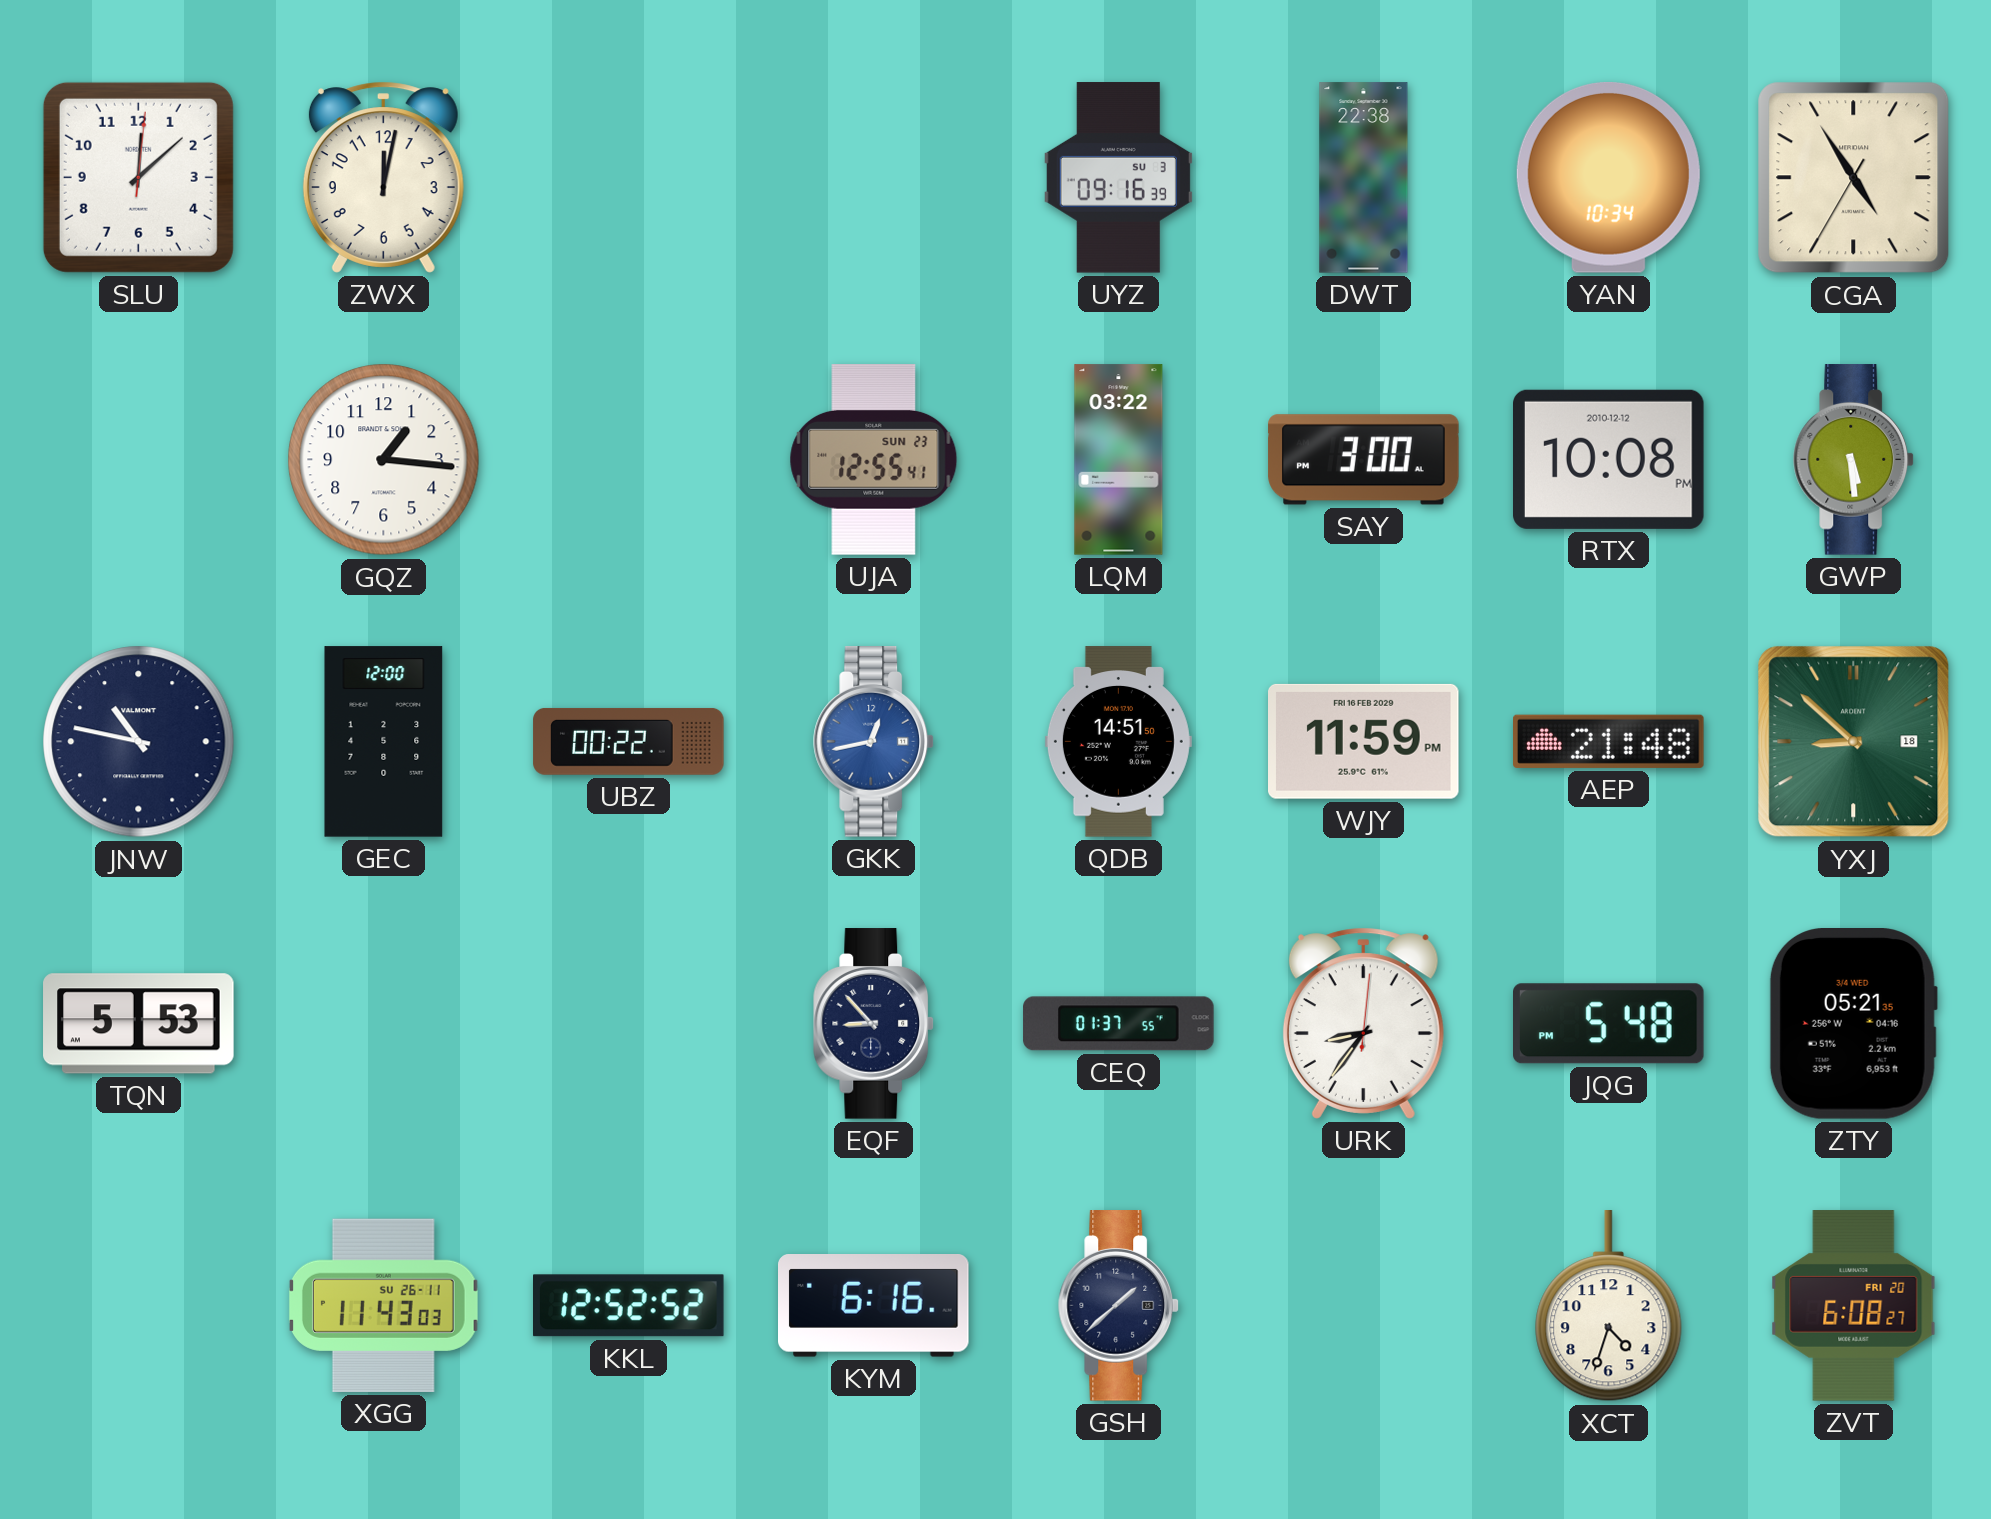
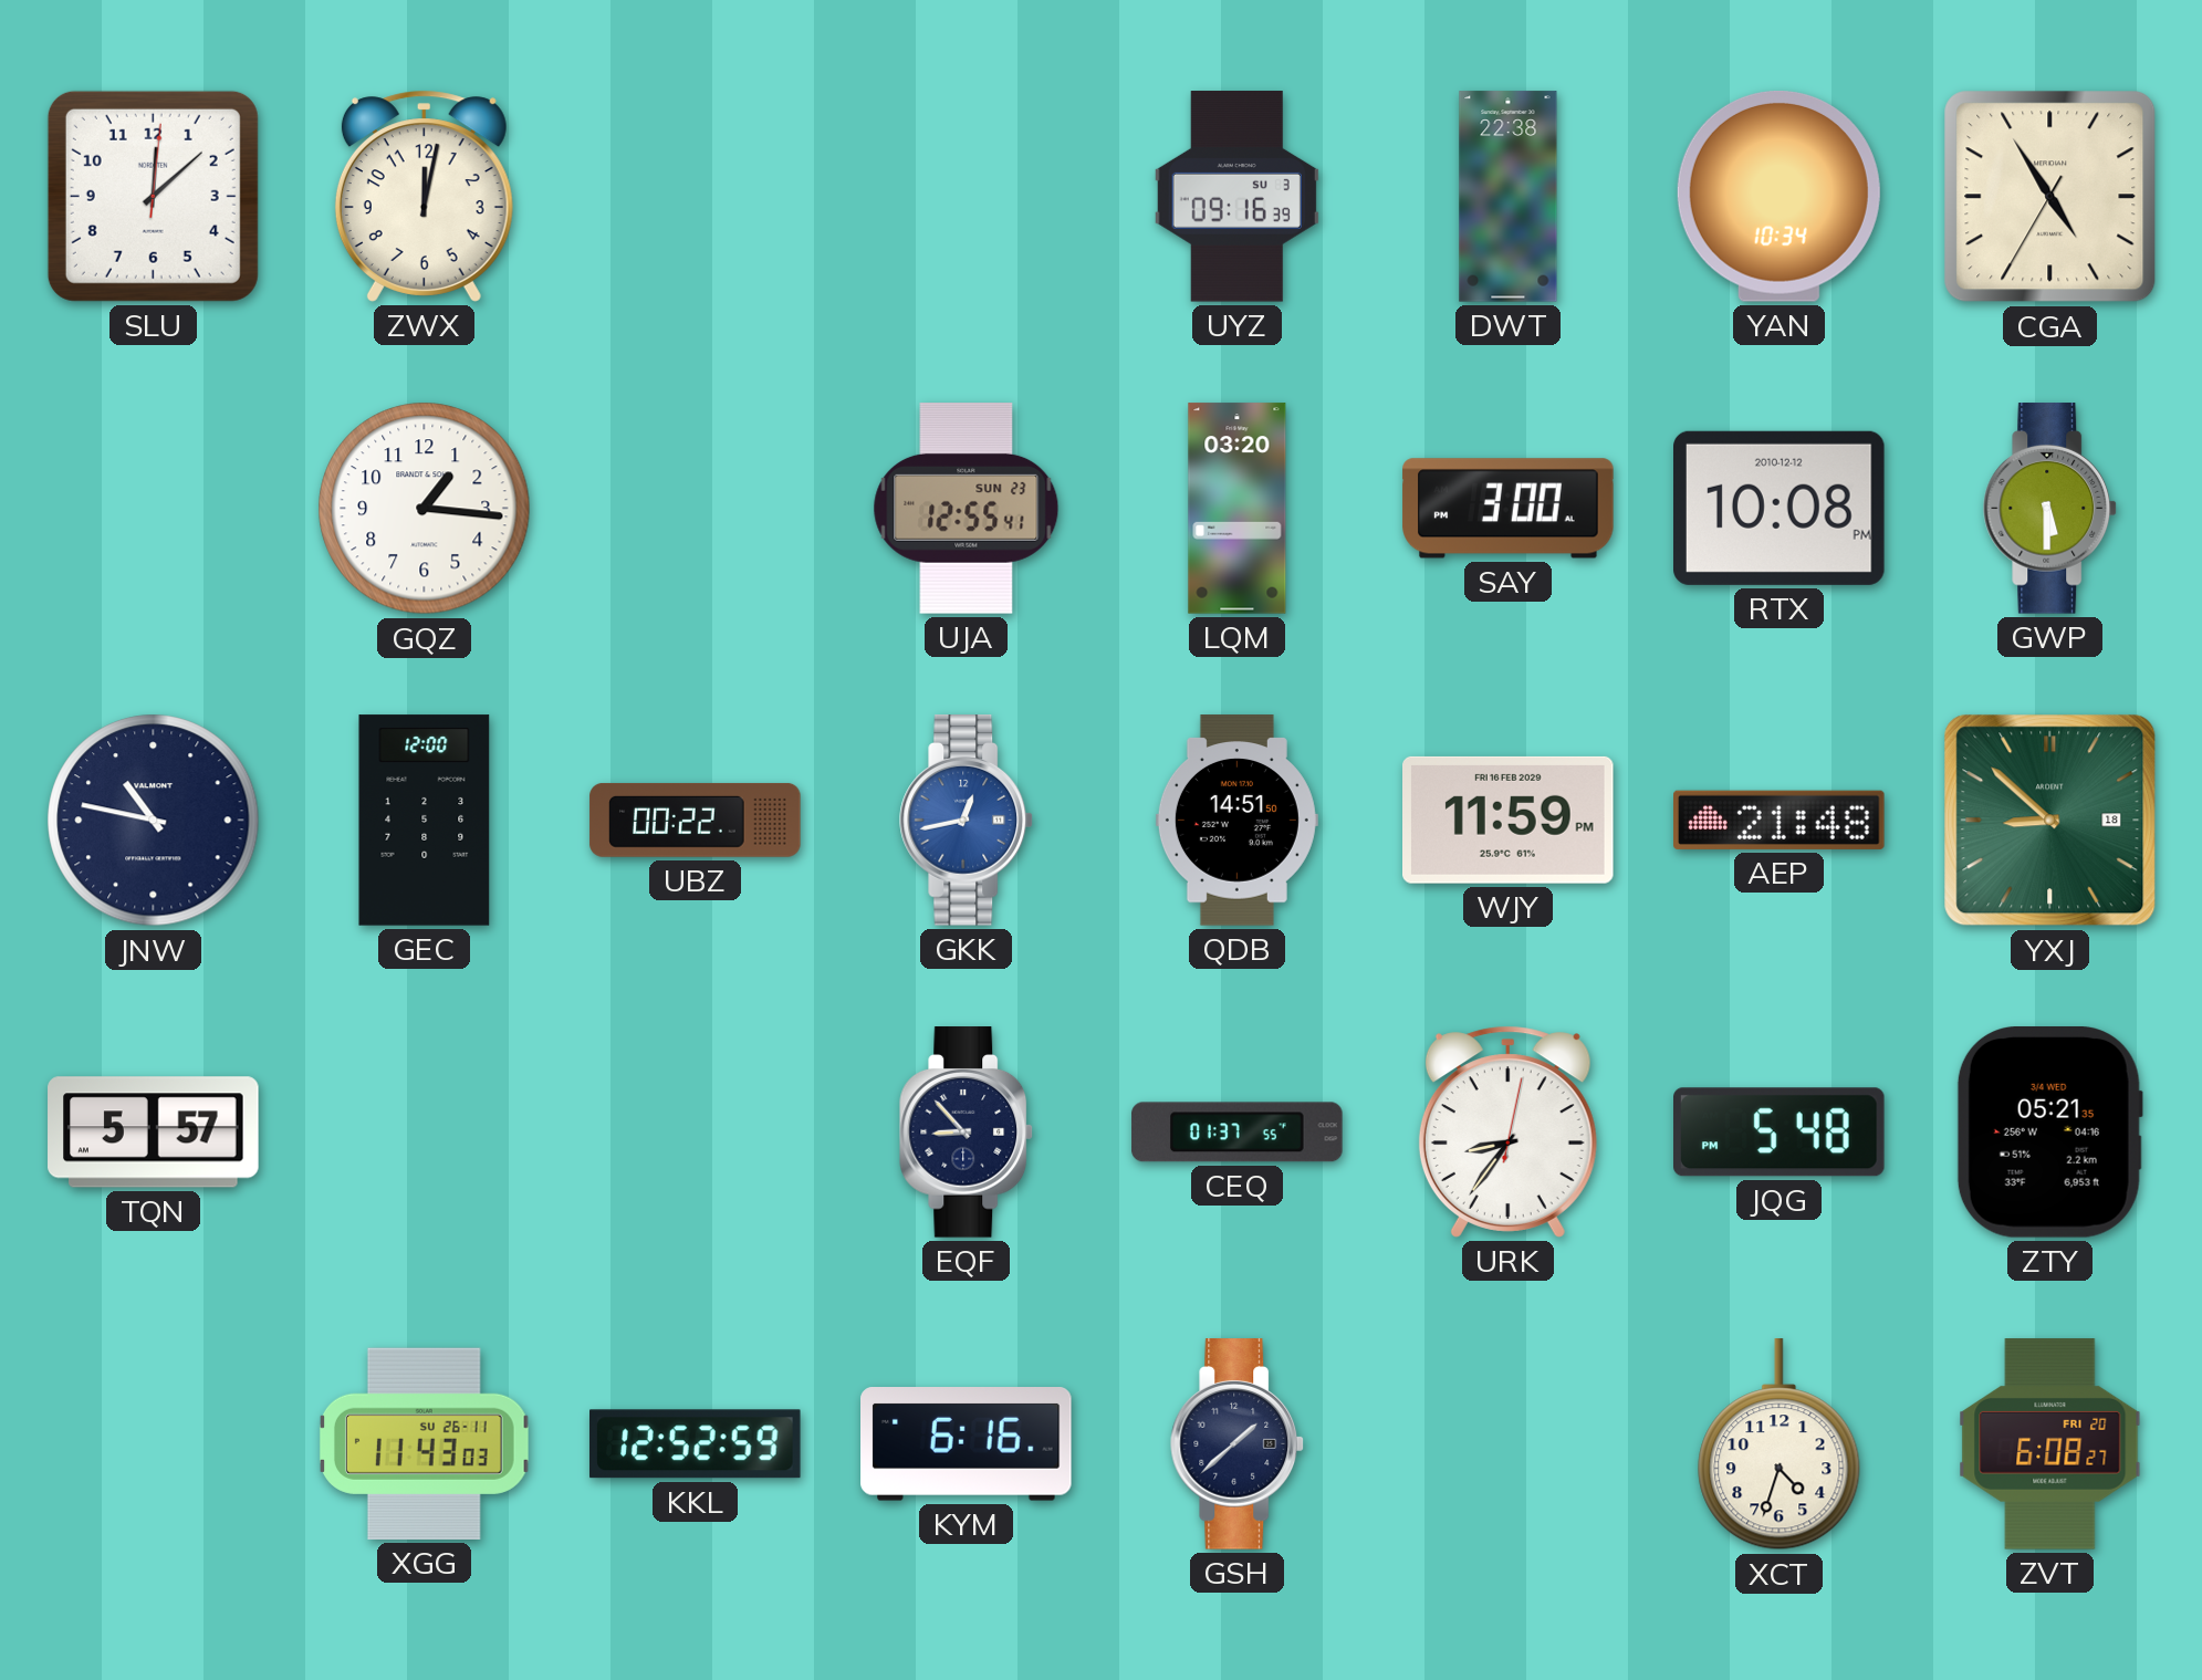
LQM: 03:22 -> 03:20 (1238, 509)
GWP: 5:29 -> 5:30 (2050, 509)
TQN: 5:53 -> 5:57 (154, 1133)
URK: 8:36:01 -> 8:36:02 (1507, 1131)
KKL: 12:52:52 -> 12:52:59 (696, 1444)
